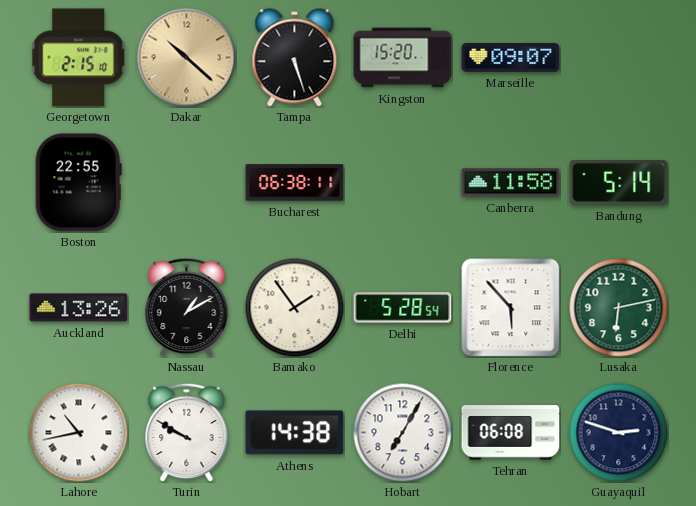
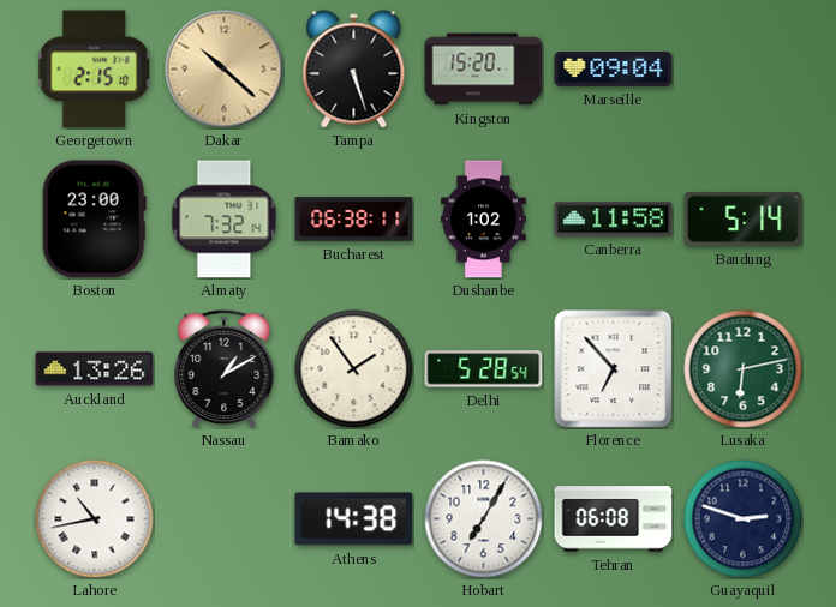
Marseille: 09:07 -> 09:04 (614, 68)
Boston: 22:55 -> 23:00 (94, 220)
Almaty: none -> 7:32 (225, 220)
Dushanbe: none -> 1:02 (483, 220)
Florence: 5:53 -> 6:53 (613, 368)
Turin: 9:50 -> none (187, 432)
